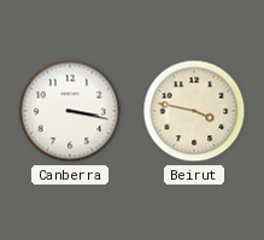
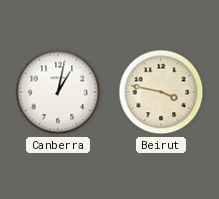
Canberra: 3:17 -> 1:02 (58, 92)
